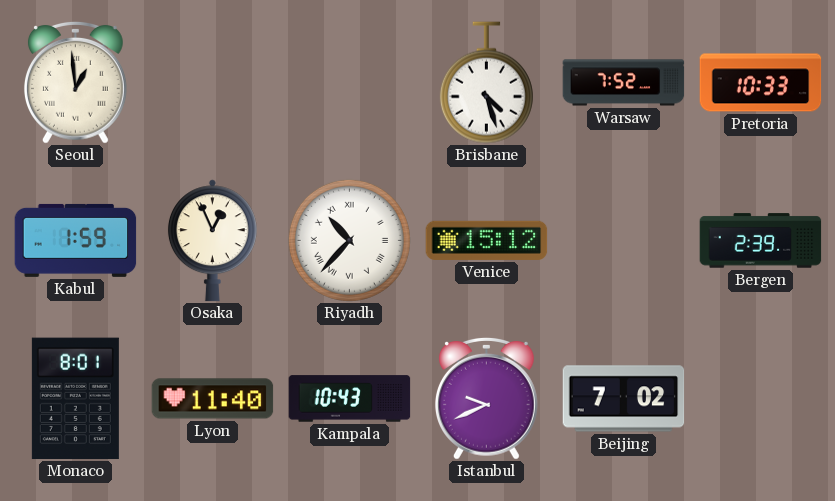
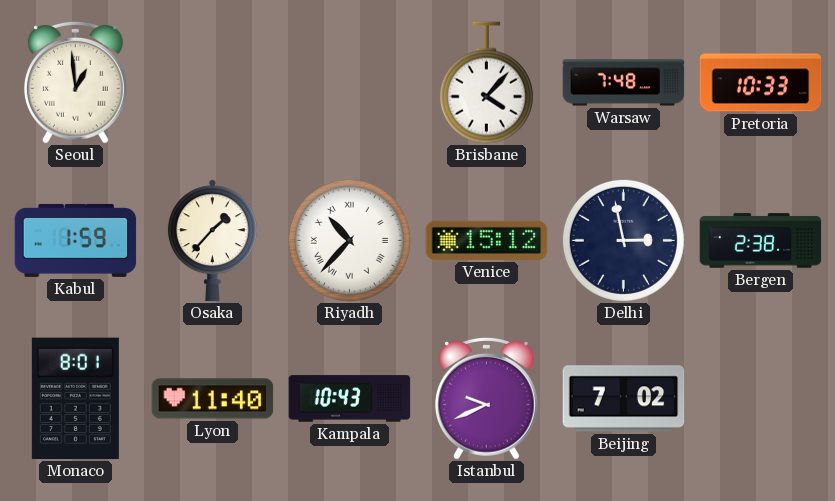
Brisbane: 4:27 -> 4:07 (486, 83)
Warsaw: 7:52 -> 7:48 (624, 83)
Osaka: 12:56 -> 1:37 (212, 241)
Delhi: none -> 2:58 (623, 240)
Bergen: 2:39 -> 2:38 (761, 241)
